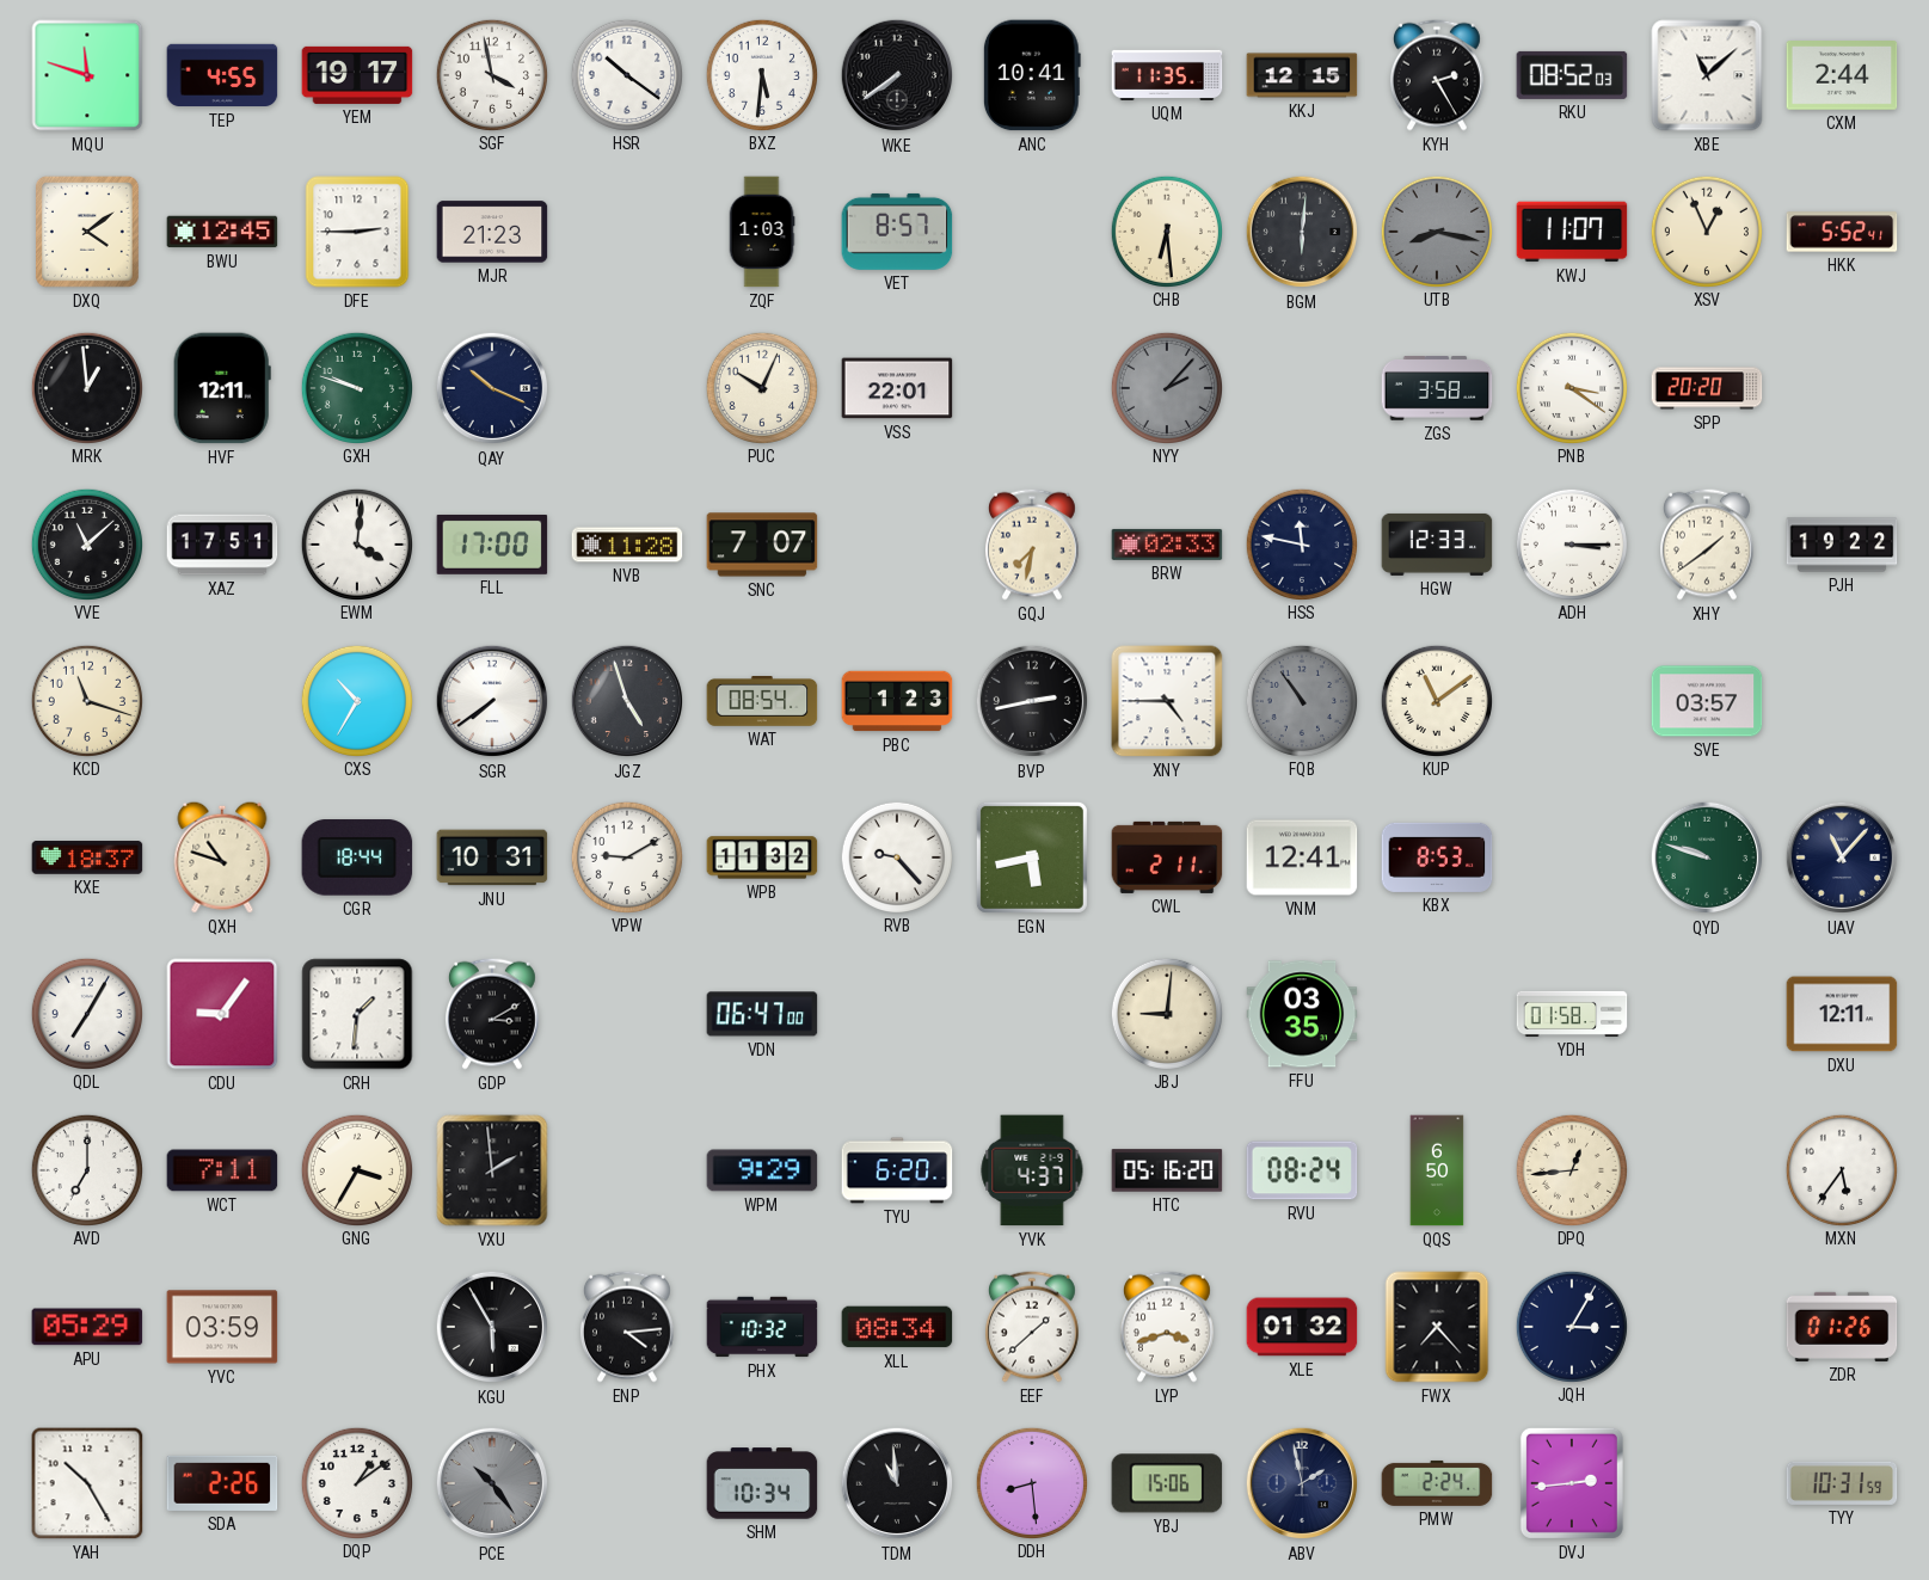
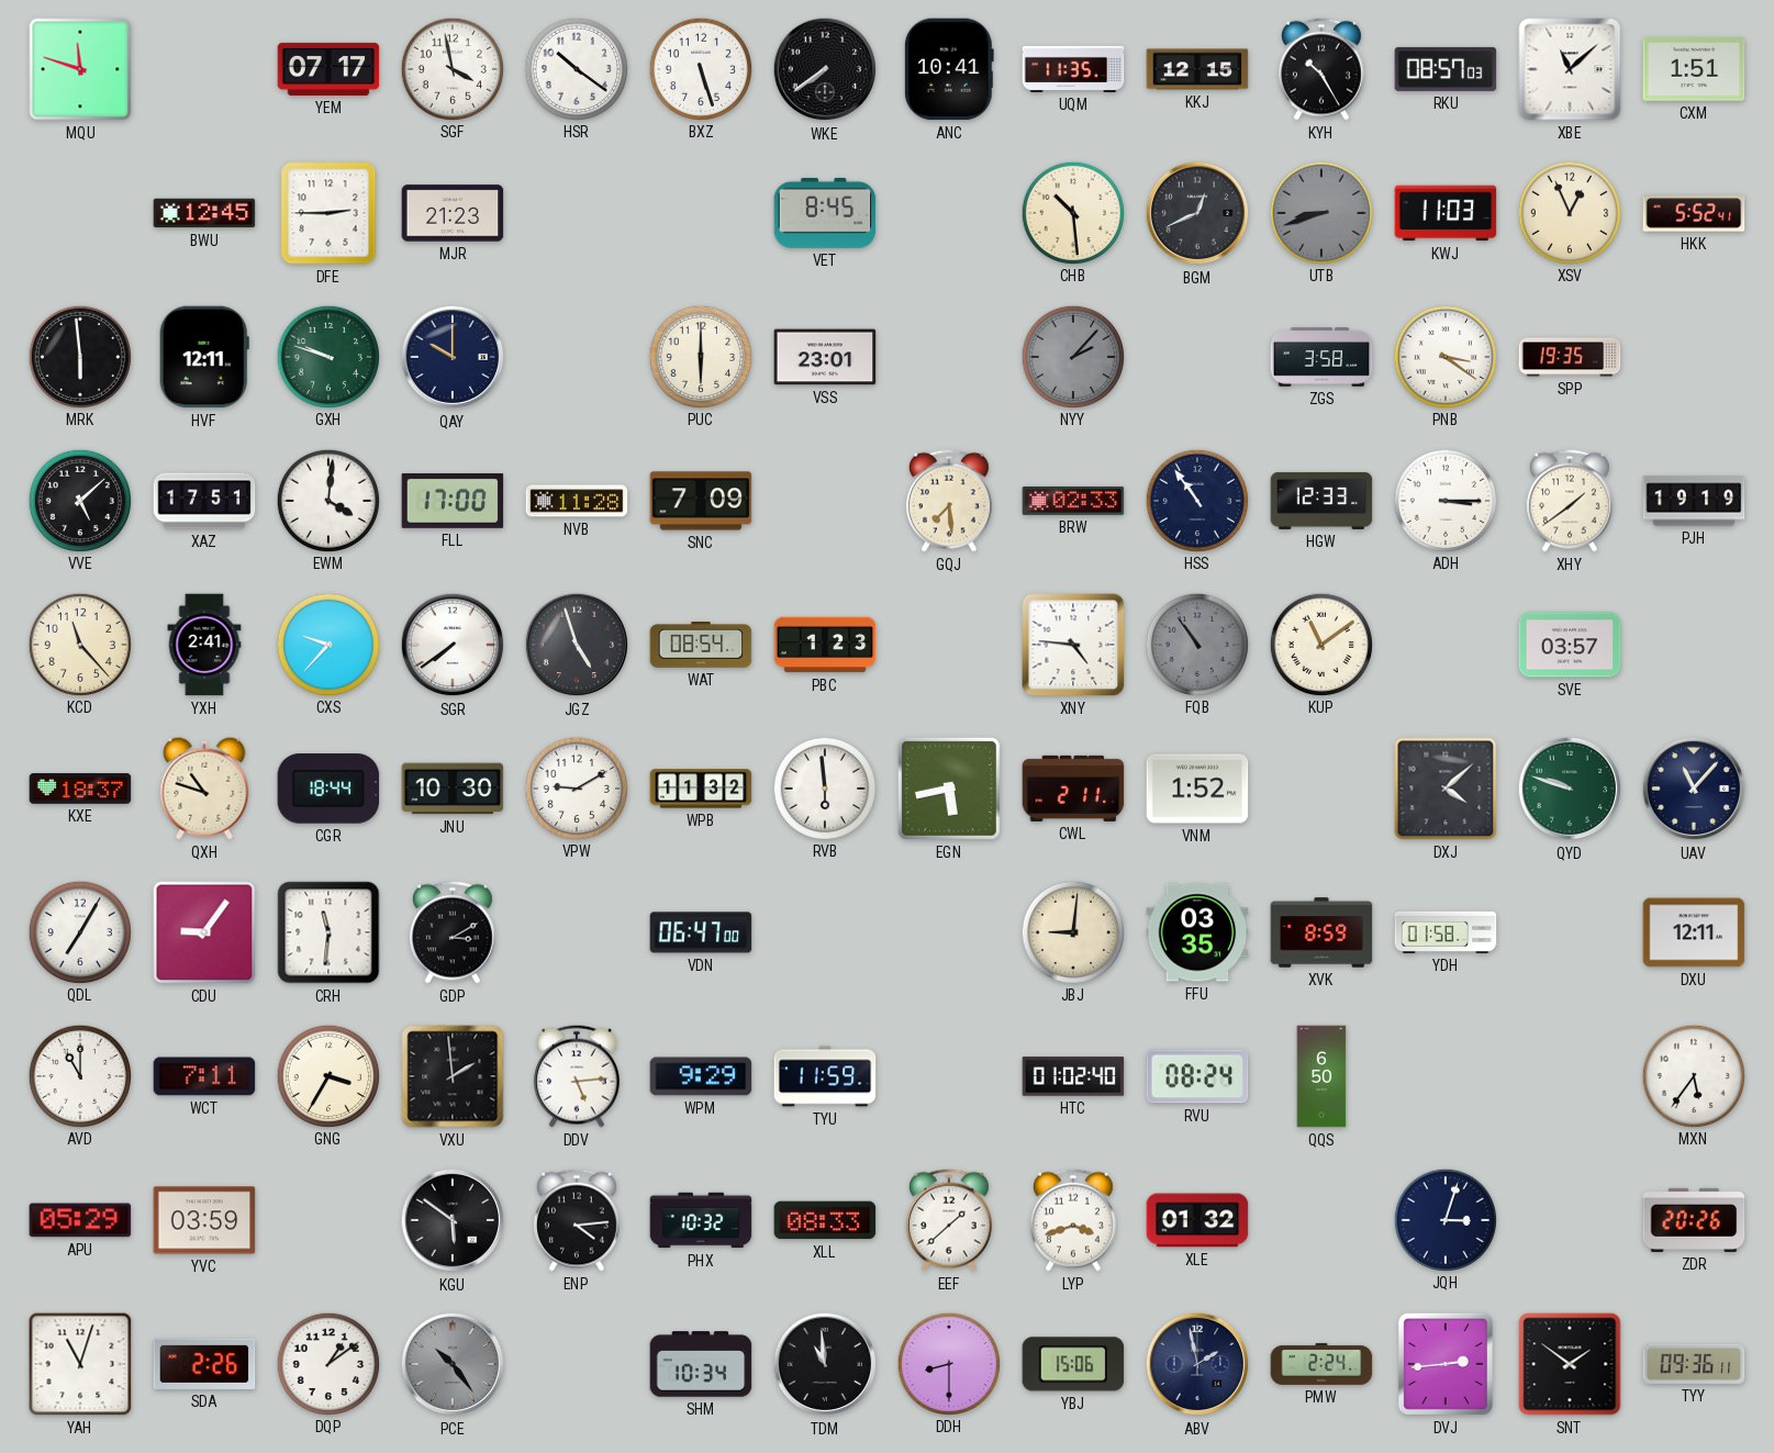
TEP: 4:55 -> none (222, 75)
YEM: 19:17 -> 07:17 (328, 69)
BXZ: 5:31 -> 5:27 (700, 68)
KYH: 2:25 -> 10:25 (1321, 69)
RKU: 08:52 -> 08:57 (1446, 69)
CXM: 2:44 -> 1:51 (1694, 70)
DXQ: 4:09 -> none (87, 233)
ZQF: 1:03 -> none (762, 232)
VET: 8:57 -> 8:45 (825, 213)
CHB: 6:29 -> 10:29 (1072, 212)
BGM: 6:01 -> 12:41 (1197, 213)
UTB: 8:17 -> 8:42 (1320, 212)
KWJ: 11:07 -> 11:03 (1446, 213)
MRK: 12:59 -> 5:59 (79, 356)
QAY: 10:19 -> 10:00 (453, 357)
PUC: 10:04 -> 6:00 (700, 356)
VSS: 22:01 -> 23:01 (825, 357)
SPP: 20:20 -> 19:35 (1570, 357)
VVE: 11:08 -> 5:08 (79, 500)
SNC: 7:07 -> 7:09 (701, 501)
GQJ: 7:32 -> 7:29 (949, 501)
HSS: 11:47 -> 10:54 (1196, 500)
PJH: 19:22 -> 19:19 (1694, 501)
KCD: 11:18 -> 11:23 (79, 644)
YXH: none -> 2:41 (204, 645)
CXS: 10:35 -> 9:37 (327, 644)
BVP: 2:43 -> none (1032, 701)
XNY: 4:45 -> 4:46 (1073, 645)
JNU: 10:31 -> 10:30 (453, 789)
RVB: 9:23 -> 5:59 (824, 787)
VNM: 12:41 -> 1:52 (1197, 789)
KBX: 8:53 -> none (1437, 857)
DXJ: none -> 4:08 (1446, 789)
CRH: 1:31 -> 11:31 (328, 932)
XVK: none -> 8:59 (1321, 932)
AVD: 7:00 -> 11:00 (79, 1075)
DDV: none -> 5:14 (577, 1076)
TYU: 6:20 -> 11:59 (825, 1076)
YVK: 4:37 -> none (1032, 1170)
HTC: 05:16 -> 01:02 (1073, 1076)
DPQ: 12:44 -> none (1571, 1169)
KGU: 5:55 -> 5:51 (453, 1220)
XLL: 08:34 -> 08:33 (825, 1220)
FWX: 7:23 -> none (1437, 1327)
JQH: 3:05 -> 3:03 (1444, 1219)
ZDR: 01:26 -> 20:26 (1694, 1220)
YAH: 10:25 -> 11:03 (80, 1364)
DDH: 8:29 -> 8:30 (948, 1363)
SNT: none -> 1:51 (1570, 1364)
TYY: 10:31 -> 09:36 (1694, 1364)
